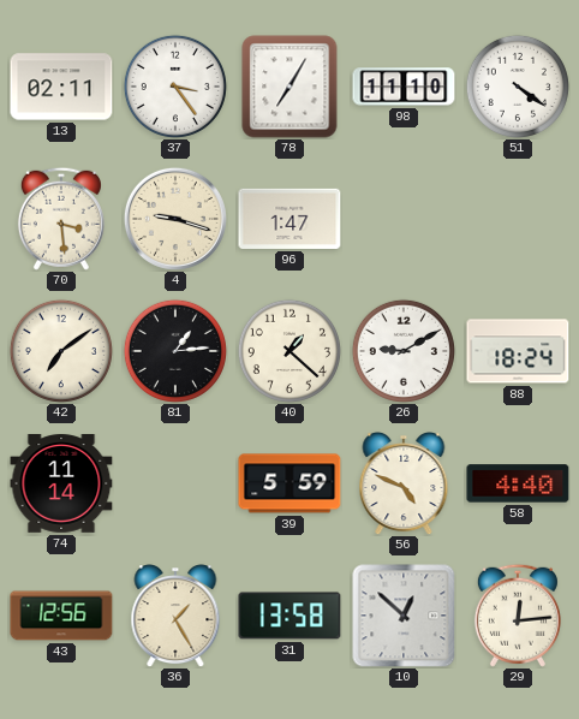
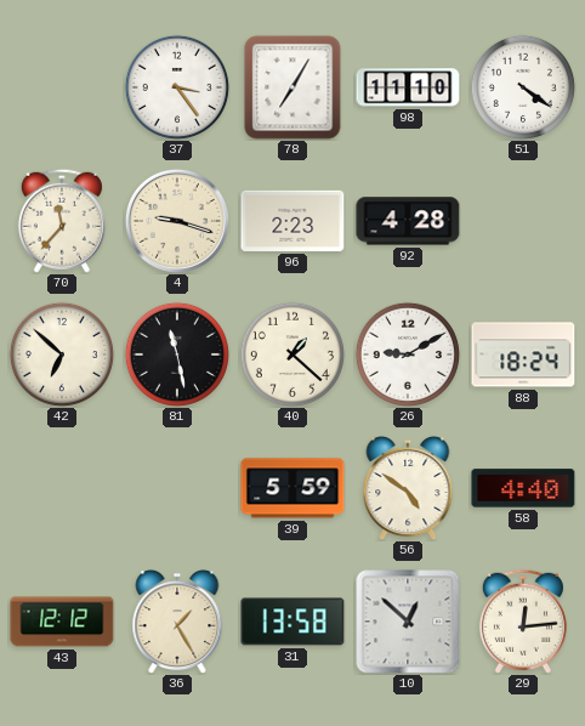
13: 02:11 -> none (61, 87)
70: 3:29 -> 11:37 (62, 221)
96: 1:47 -> 2:23 (292, 221)
92: none -> 4:28 (408, 221)
42: 7:09 -> 6:52 (62, 355)
81: 1:14 -> 11:28 (177, 355)
74: 11:14 -> none (61, 485)
56: 4:49 -> 4:51 (408, 489)
43: 12:56 -> 12:12 (62, 622)
